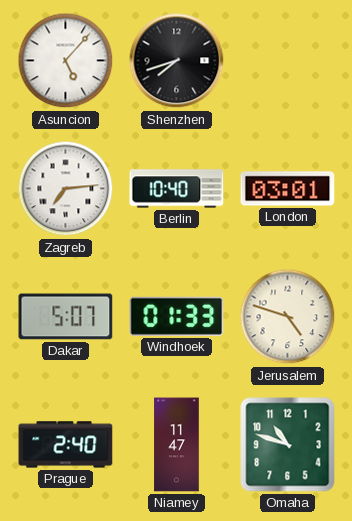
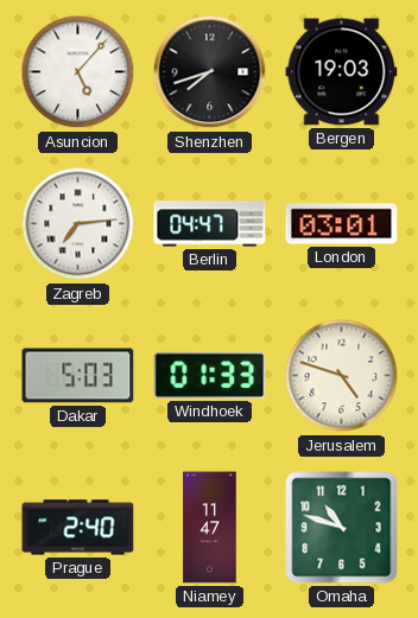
Bergen: none -> 19:03 (342, 72)
Berlin: 10:40 -> 04:47 (210, 224)
Dakar: 5:07 -> 5:03 (78, 376)
